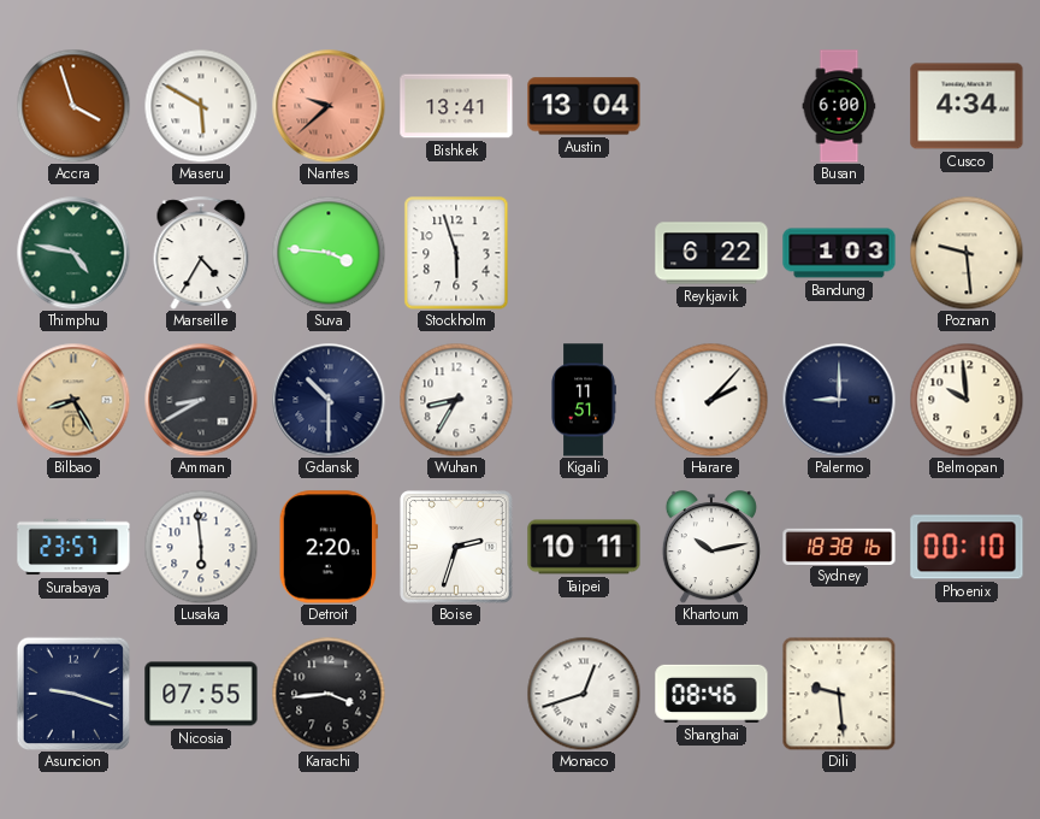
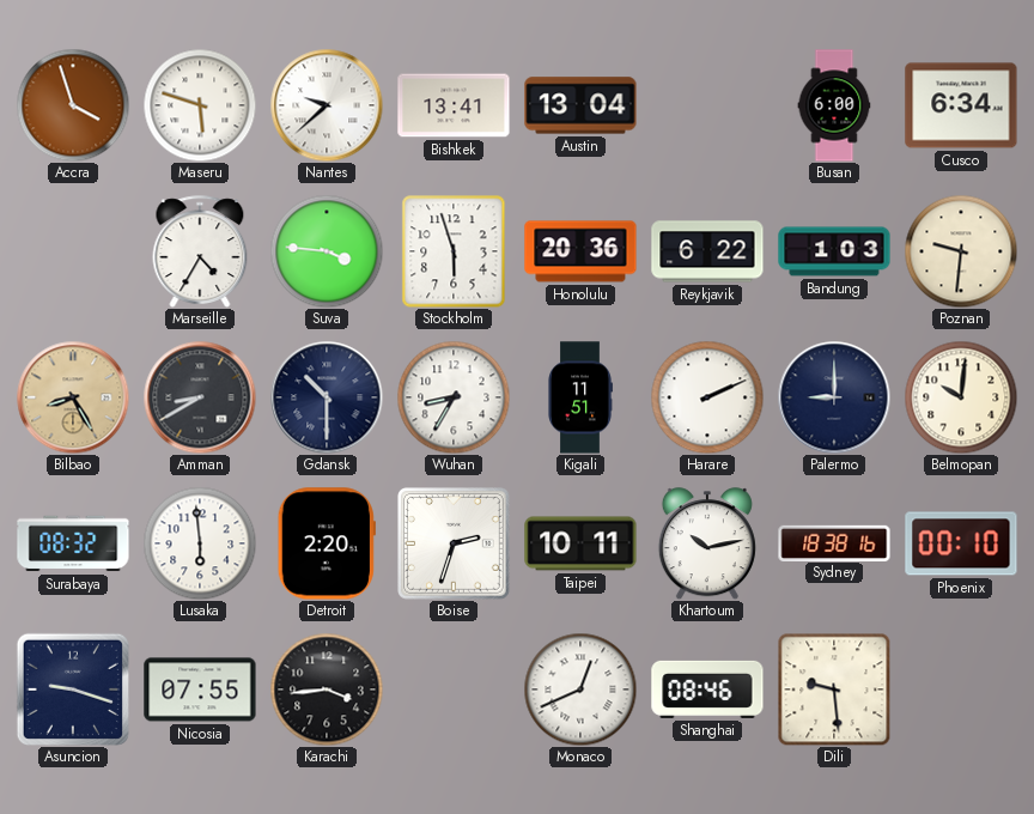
Maseru: 5:50 -> 5:48 (200, 105)
Nantes dial: salmon -> white (327, 105)
Cusco: 4:34 -> 6:34 (961, 105)
Thimphu: 4:47 -> none (73, 253)
Honolulu: none -> 20:36 (580, 251)
Poznan: 9:29 -> 9:31 (961, 251)
Harare: 2:07 -> 2:11 (707, 397)
Belmopan: 9:59 -> 10:01 (961, 397)
Surabaya: 23:57 -> 08:32 (73, 543)
Monaco: 12:42 -> 12:41 (580, 690)
